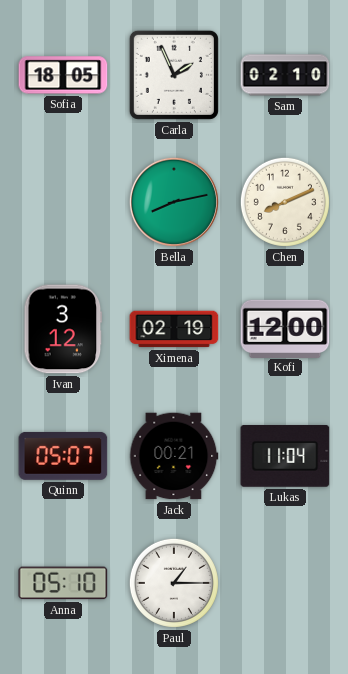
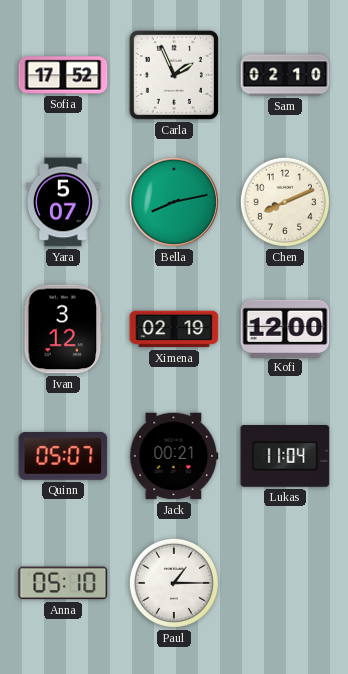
Sofia: 18:05 -> 17:52 (63, 75)
Yara: none -> 5:07 (64, 202)
